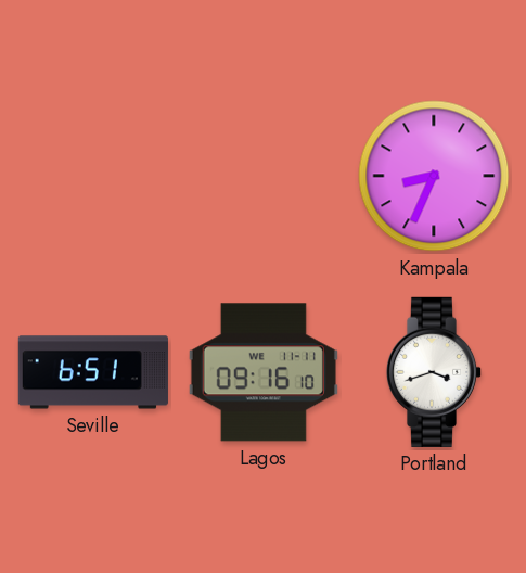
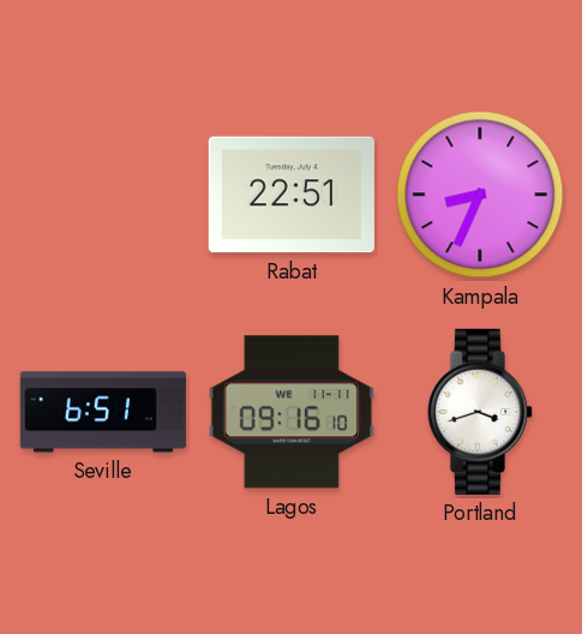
Rabat: none -> 22:51 (292, 195)
